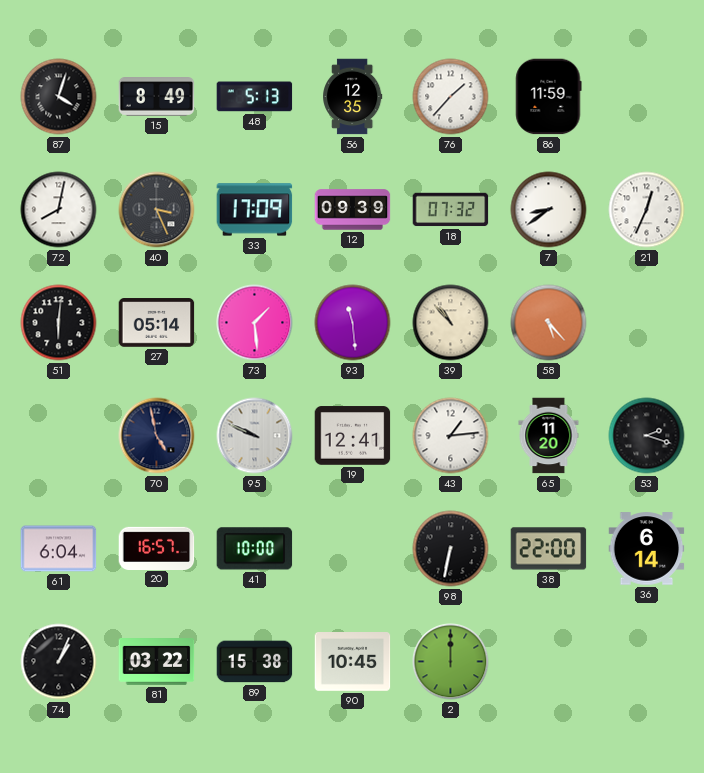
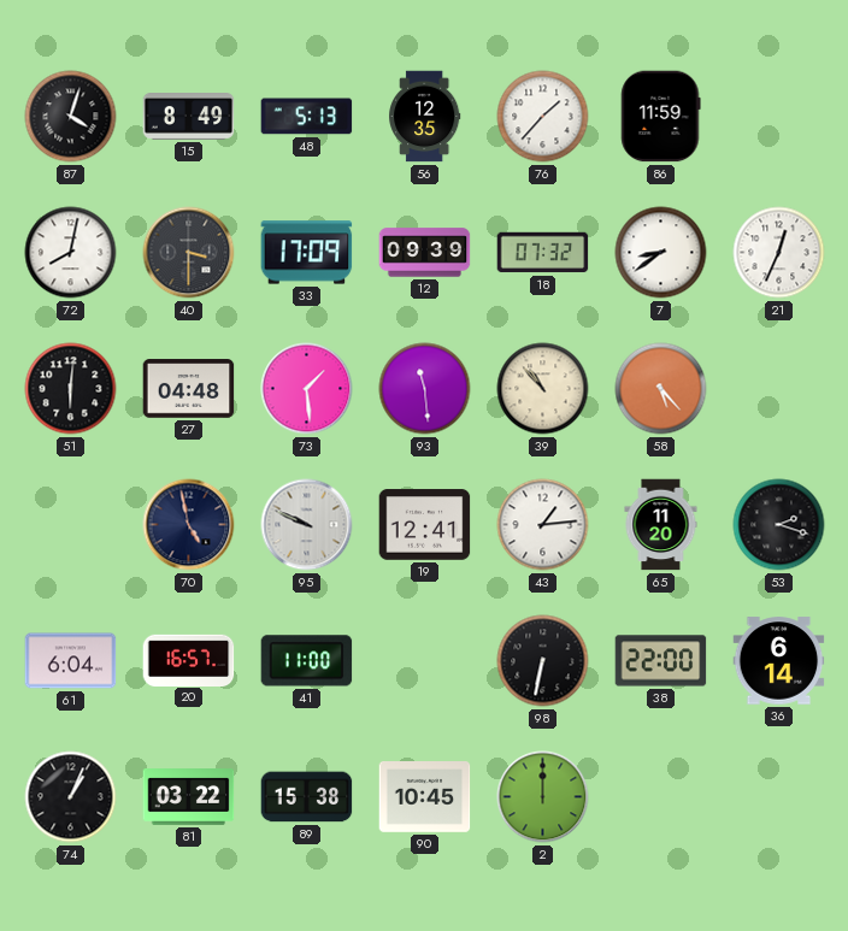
40: 3:26 -> 3:30 (189, 253)
27: 05:14 -> 04:48 (189, 389)
41: 10:00 -> 11:00 (307, 661)
